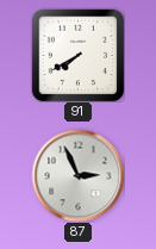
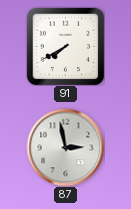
87: 2:56 -> 2:58 (65, 147)
